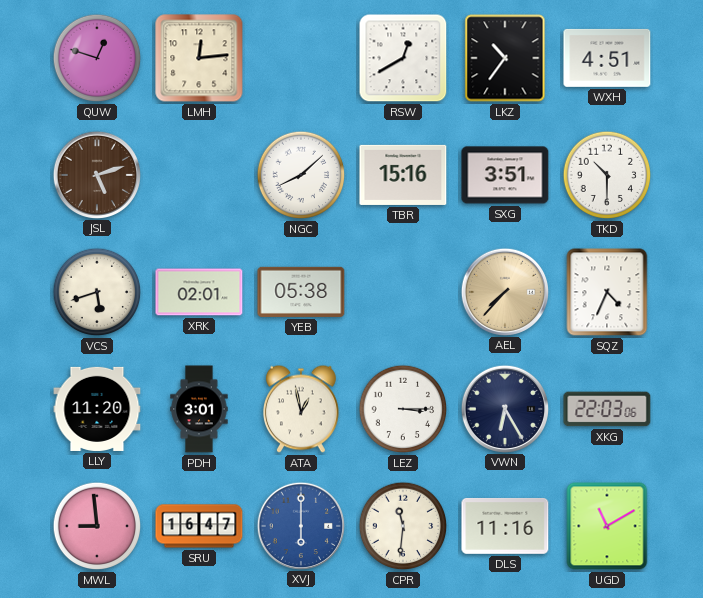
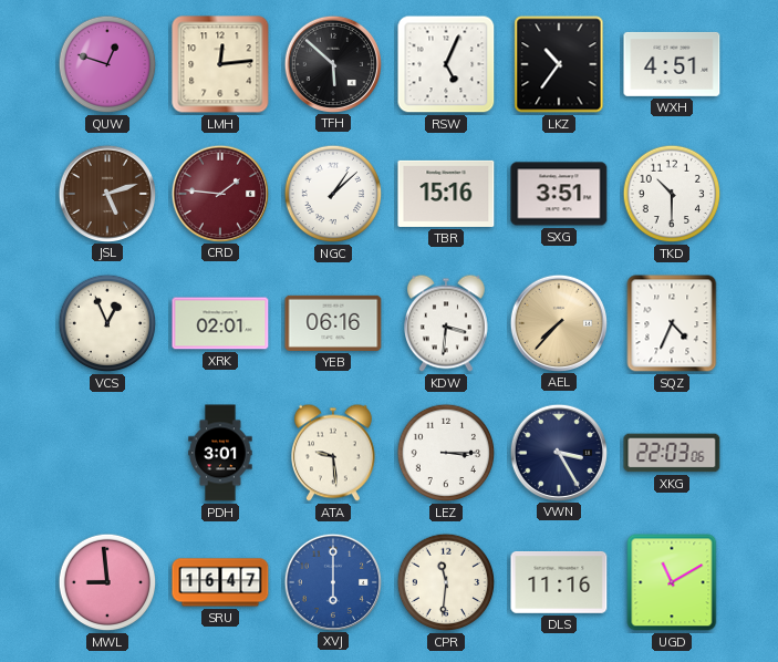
TFH: none -> 5:52 (332, 63)
RSW: 12:40 -> 5:04 (446, 64)
CRD: none -> 1:46 (219, 193)
NGC: 8:08 -> 1:08 (333, 194)
VCS: 5:42 -> 12:56 (107, 323)
YEB: 05:38 -> 06:16 (333, 323)
KDW: none -> 3:31 (447, 323)
LLY: 11:20 -> none (97, 409)
ATA: 12:58 -> 9:29 (334, 453)
VWN: 6:25 -> 3:25 (558, 452)
